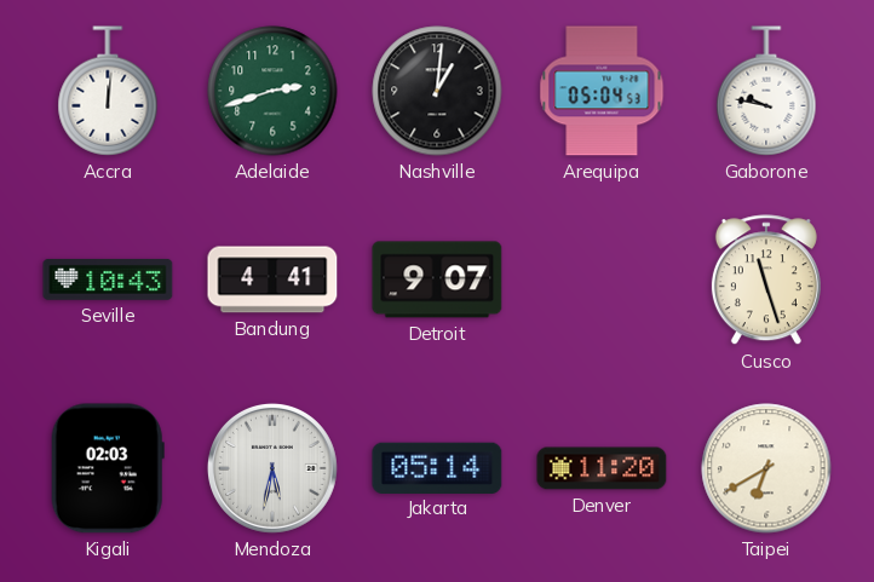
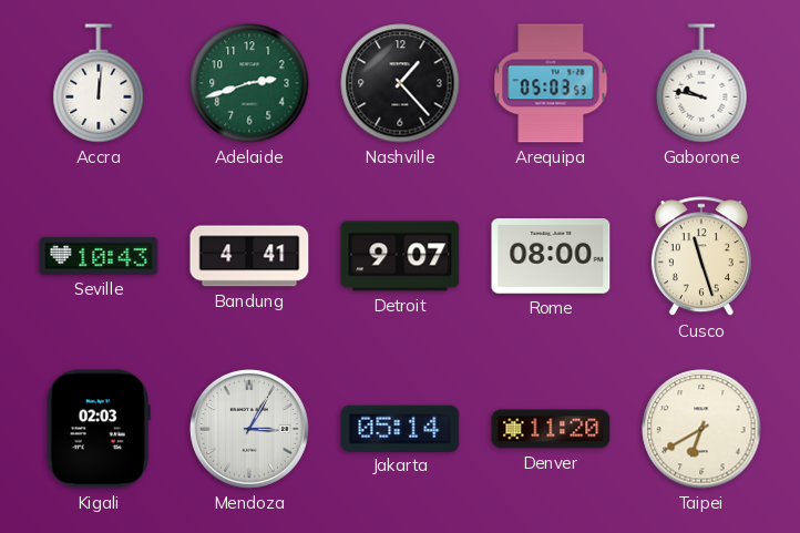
Nashville: 1:01 -> 1:23 (400, 83)
Arequipa: 05:04 -> 05:03 (551, 83)
Rome: none -> 08:00 (551, 257)
Mendoza: 5:32 -> 3:05 (249, 429)
